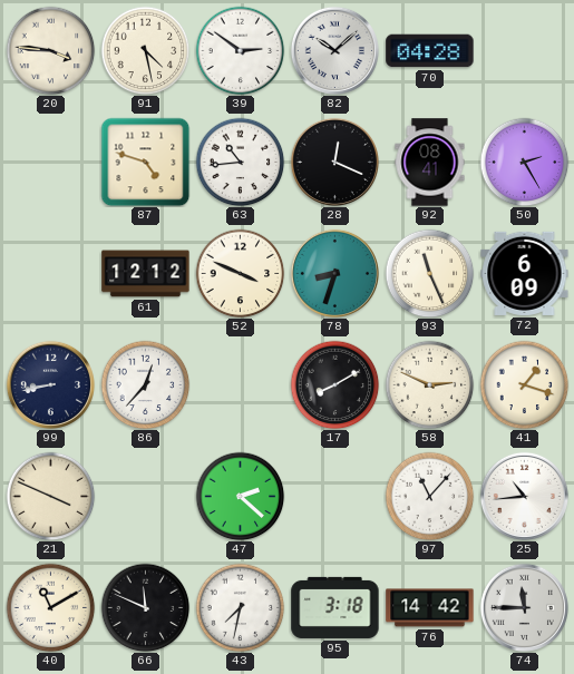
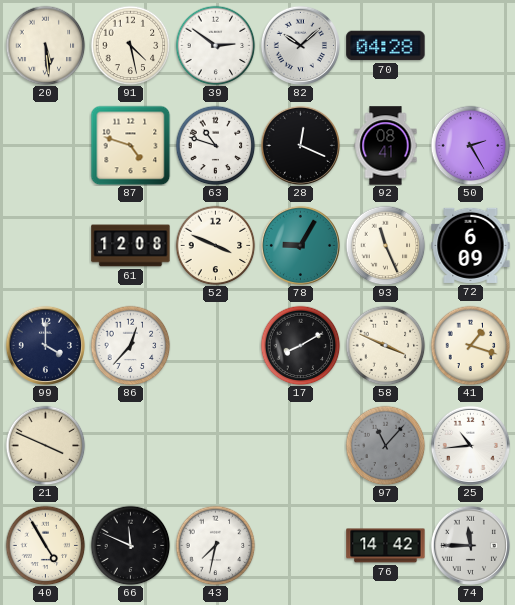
20: 3:46 -> 5:29 (45, 45)
63: 10:44 -> 10:48 (215, 145)
61: 12:12 -> 12:08 (131, 246)
78: 8:33 -> 9:05 (300, 245)
99: 8:43 -> 4:00 (45, 345)
58: 2:49 -> 3:49 (385, 345)
47: 2:22 -> none (240, 496)
97 dial: white -> grey (385, 445)
40: 11:10 -> 4:55 (45, 545)
95: 3:18 -> none (335, 607)
